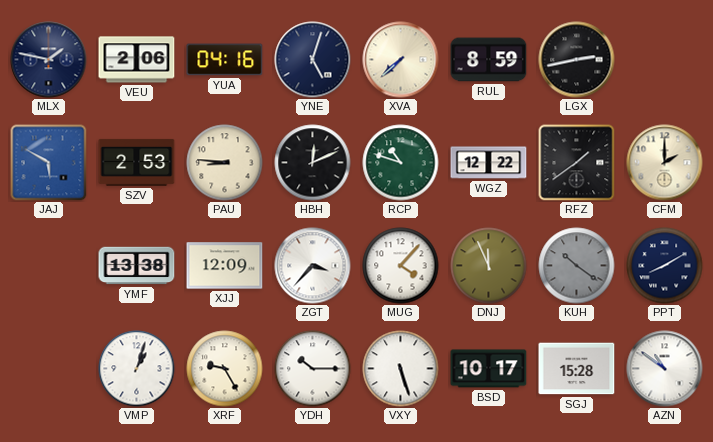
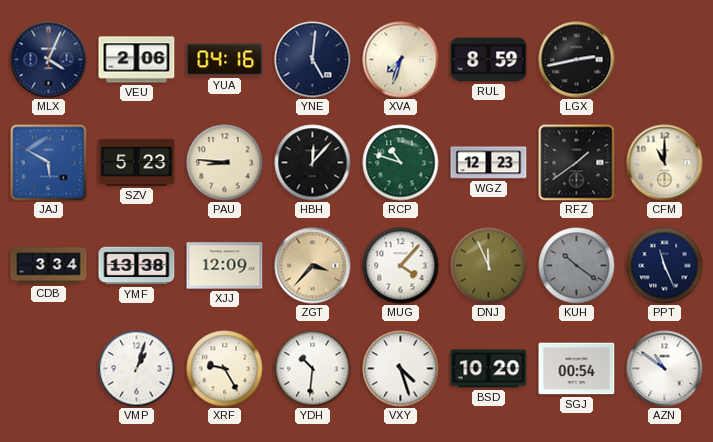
MLX: 1:47 -> 4:04 (49, 60)
YNE: 5:03 -> 5:01 (313, 60)
XVA: 7:38 -> 7:33 (401, 60)
SZV: 2:53 -> 5:23 (137, 162)
HBH: 12:11 -> 12:07 (313, 163)
WGZ: 12:22 -> 12:23 (489, 163)
CFM: 2:00 -> 11:00 (665, 163)
CDB: none -> 3:34 (49, 266)
ZGT dial: white -> champagne (313, 266)
PPT: 8:10 -> 11:26 (665, 266)
YDH: 10:15 -> 10:31 (313, 369)
VXY: 5:27 -> 4:27 (401, 369)
BSD: 10:17 -> 10:20 (489, 369)
SGJ: 15:28 -> 00:54 (577, 369)
